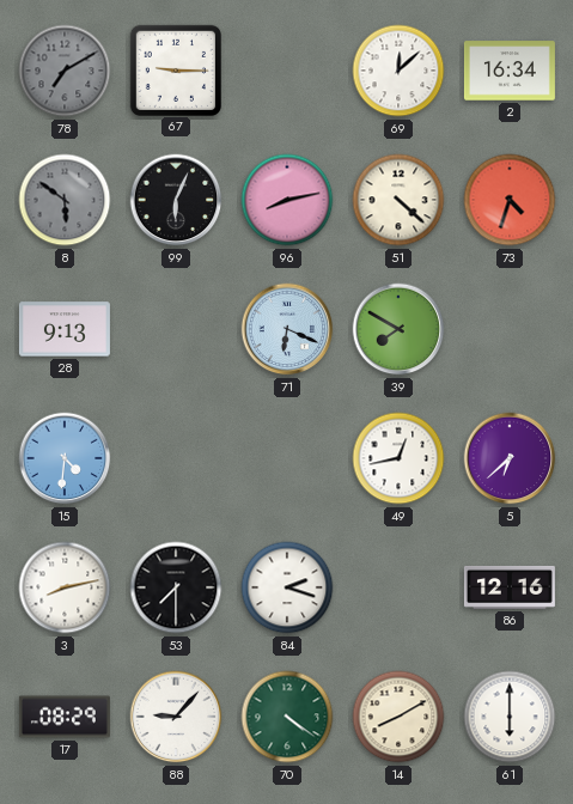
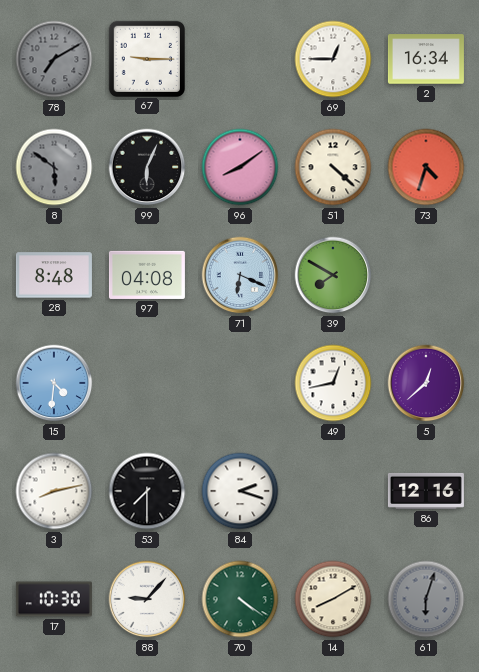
69: 12:08 -> 12:45 (333, 59)
96: 8:13 -> 8:09 (240, 167)
28: 9:13 -> 8:48 (54, 275)
97: none -> 04:08 (147, 275)
5: 6:38 -> 12:38 (426, 383)
17: 08:29 -> 10:30 (54, 599)
61: 6:00 -> 6:03 (426, 599)
61 dial: white -> grey (426, 599)
